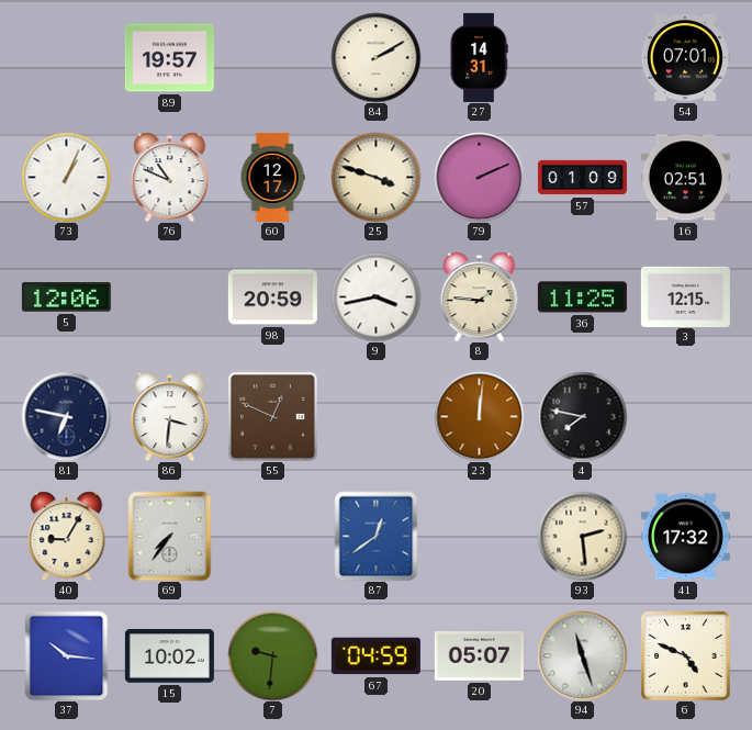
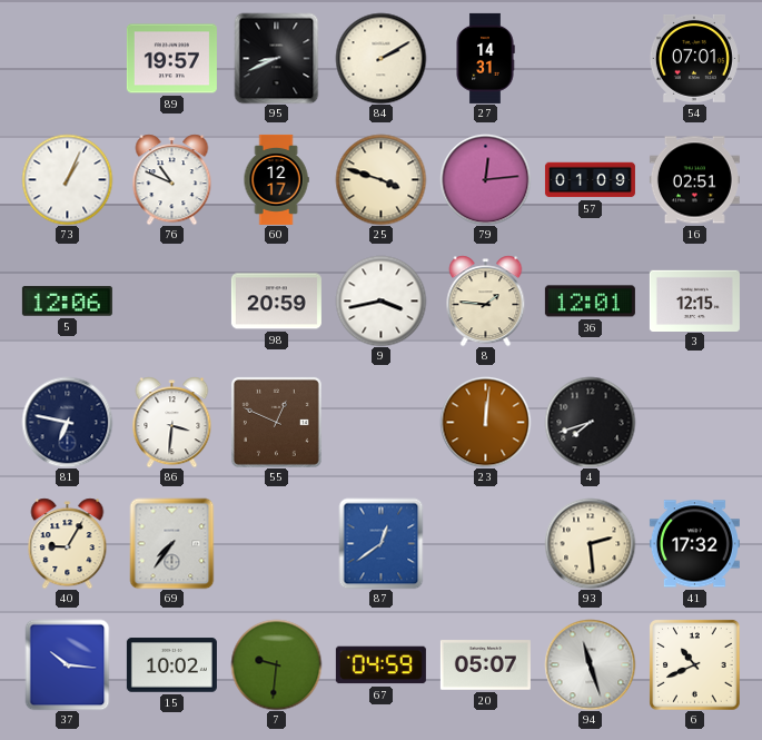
95: none -> 8:41 (277, 58)
79: 2:11 -> 12:14 (485, 179)
36: 11:25 -> 12:01 (590, 302)
4: 7:47 -> 7:42 (590, 422)
6: 4:49 -> 10:41 (694, 664)
